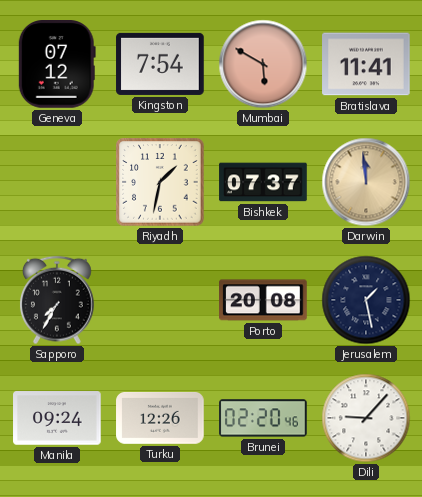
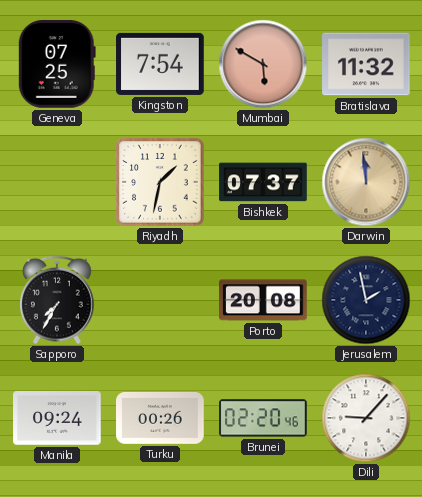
Geneva: 07:12 -> 07:25 (57, 65)
Bratislava: 11:41 -> 11:32 (366, 64)
Jerusalem: 1:28 -> 1:58 (366, 300)
Turku: 12:26 -> 00:26 (160, 418)
